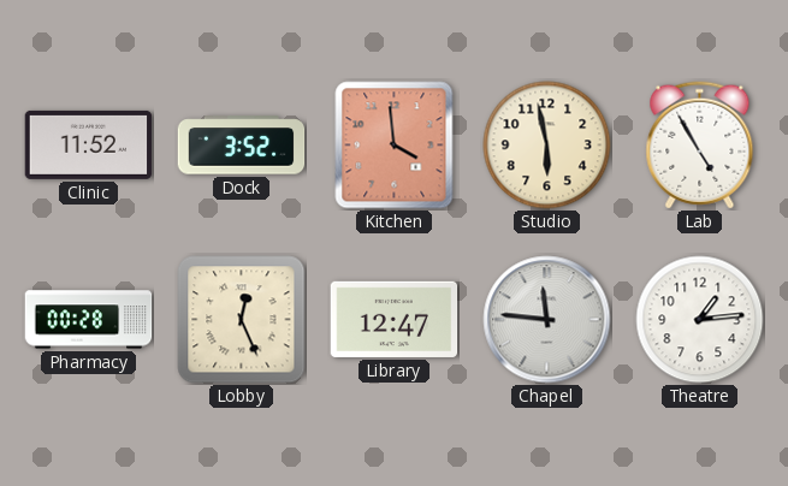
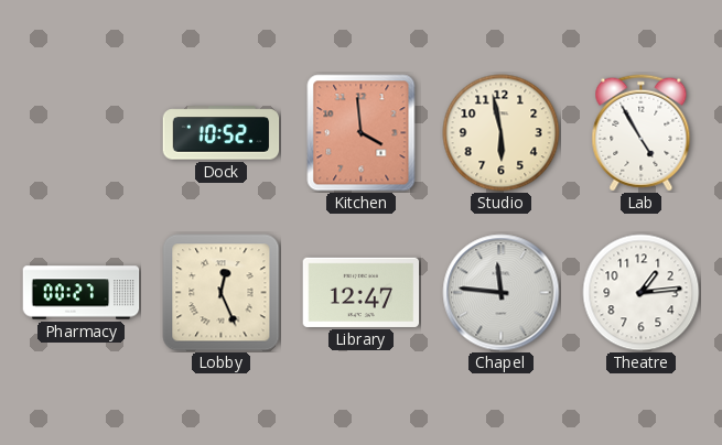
Clinic: 11:52 -> none (89, 144)
Dock: 3:52 -> 10:52 (222, 133)
Pharmacy: 00:28 -> 00:27 (82, 293)
